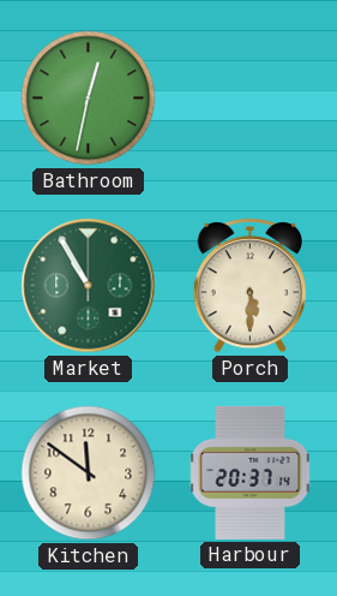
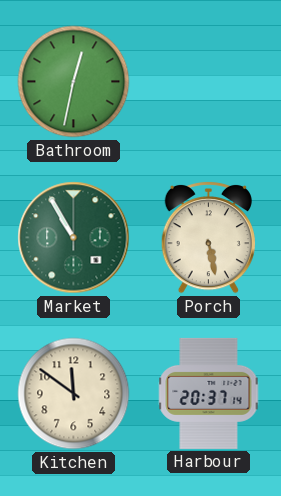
Porch: 5:30 -> 5:28 (208, 237)
